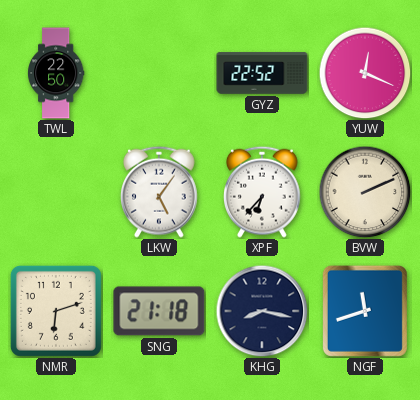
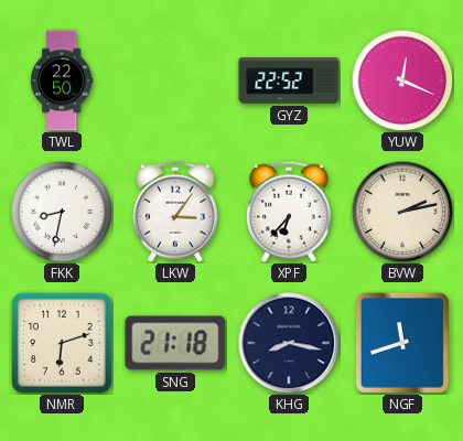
FKK: none -> 8:32 (62, 212)
LKW: 5:06 -> 3:06 (176, 212)
BVW: 2:11 -> 2:13 (402, 212)
